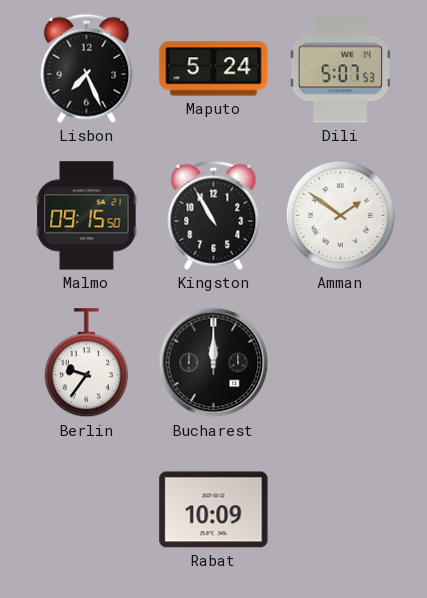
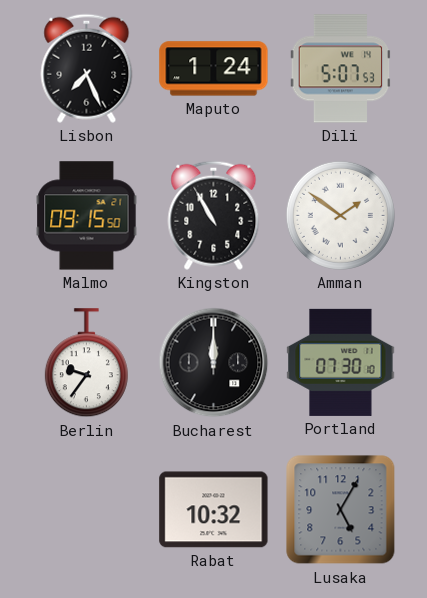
Maputo: 5:24 -> 1:24 (214, 69)
Portland: none -> 07:30 (341, 362)
Rabat: 10:09 -> 10:32 (214, 510)
Lusaka: none -> 5:05 (341, 510)
